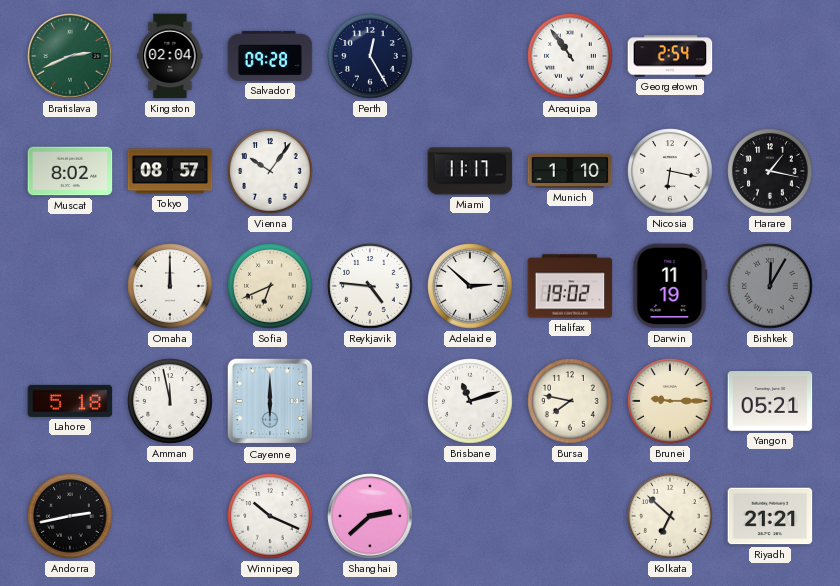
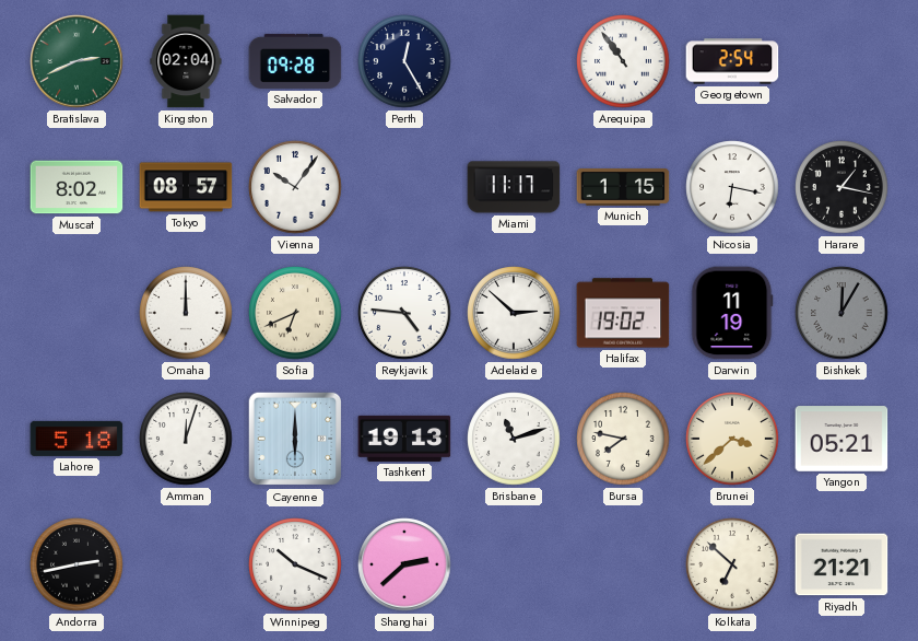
Munich: 1:10 -> 1:15 (623, 187)
Amman: 11:58 -> 12:03 (186, 439)
Tashkent: none -> 19:13 (404, 439)
Brunei: 9:15 -> 3:38 (732, 439)
